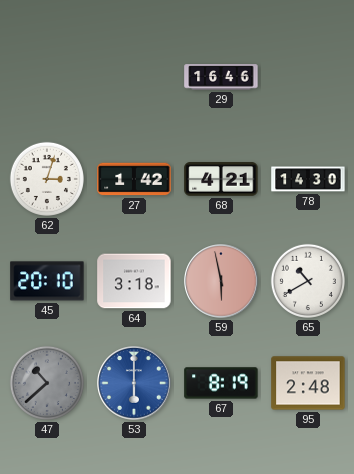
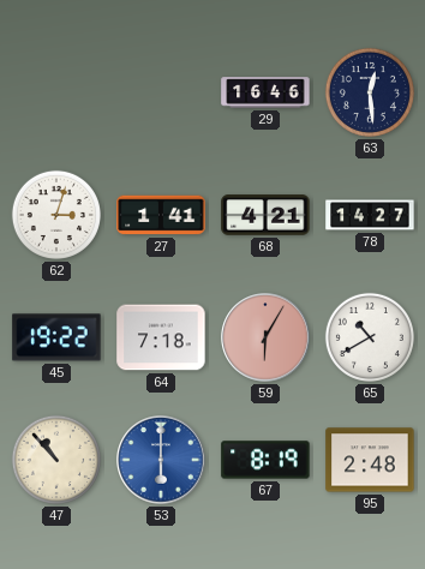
63: none -> 12:29 (370, 92)
27: 1:42 -> 1:41 (161, 215)
78: 14:30 -> 14:27 (370, 215)
45: 20:10 -> 19:22 (56, 337)
64: 3:18 -> 7:18 (161, 337)
59: 5:58 -> 6:05 (265, 337)
47: 10:38 -> 10:53 (56, 460)
47 dial: grey -> cream (56, 460)
